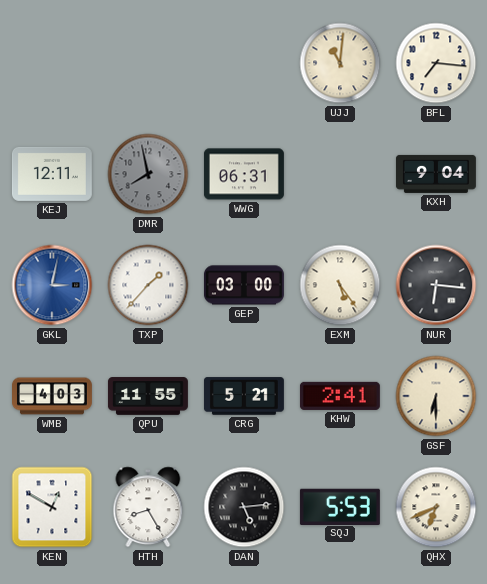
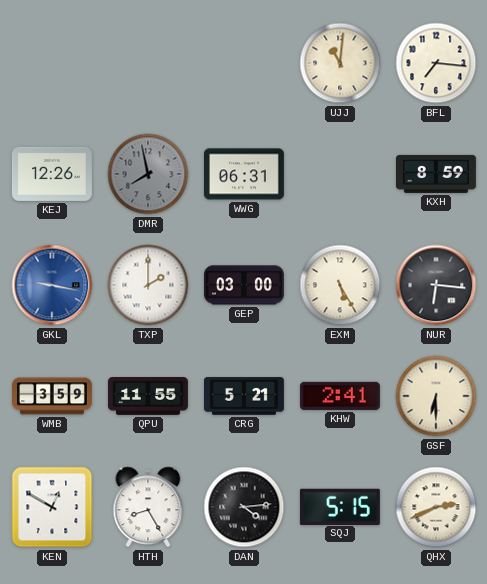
KEJ: 12:11 -> 12:26 (52, 174)
KXH: 9:04 -> 8:59 (436, 174)
GKL: 3:02 -> 9:17 (52, 285)
TXP: 1:37 -> 2:00 (148, 285)
EXM: 5:24 -> 5:25 (340, 285)
WMB: 4:03 -> 3:59 (53, 396)
DAN: 5:14 -> 4:14 (244, 507)
SQJ: 5:53 -> 5:15 (340, 506)
QHX: 6:41 -> 2:41 (436, 507)
